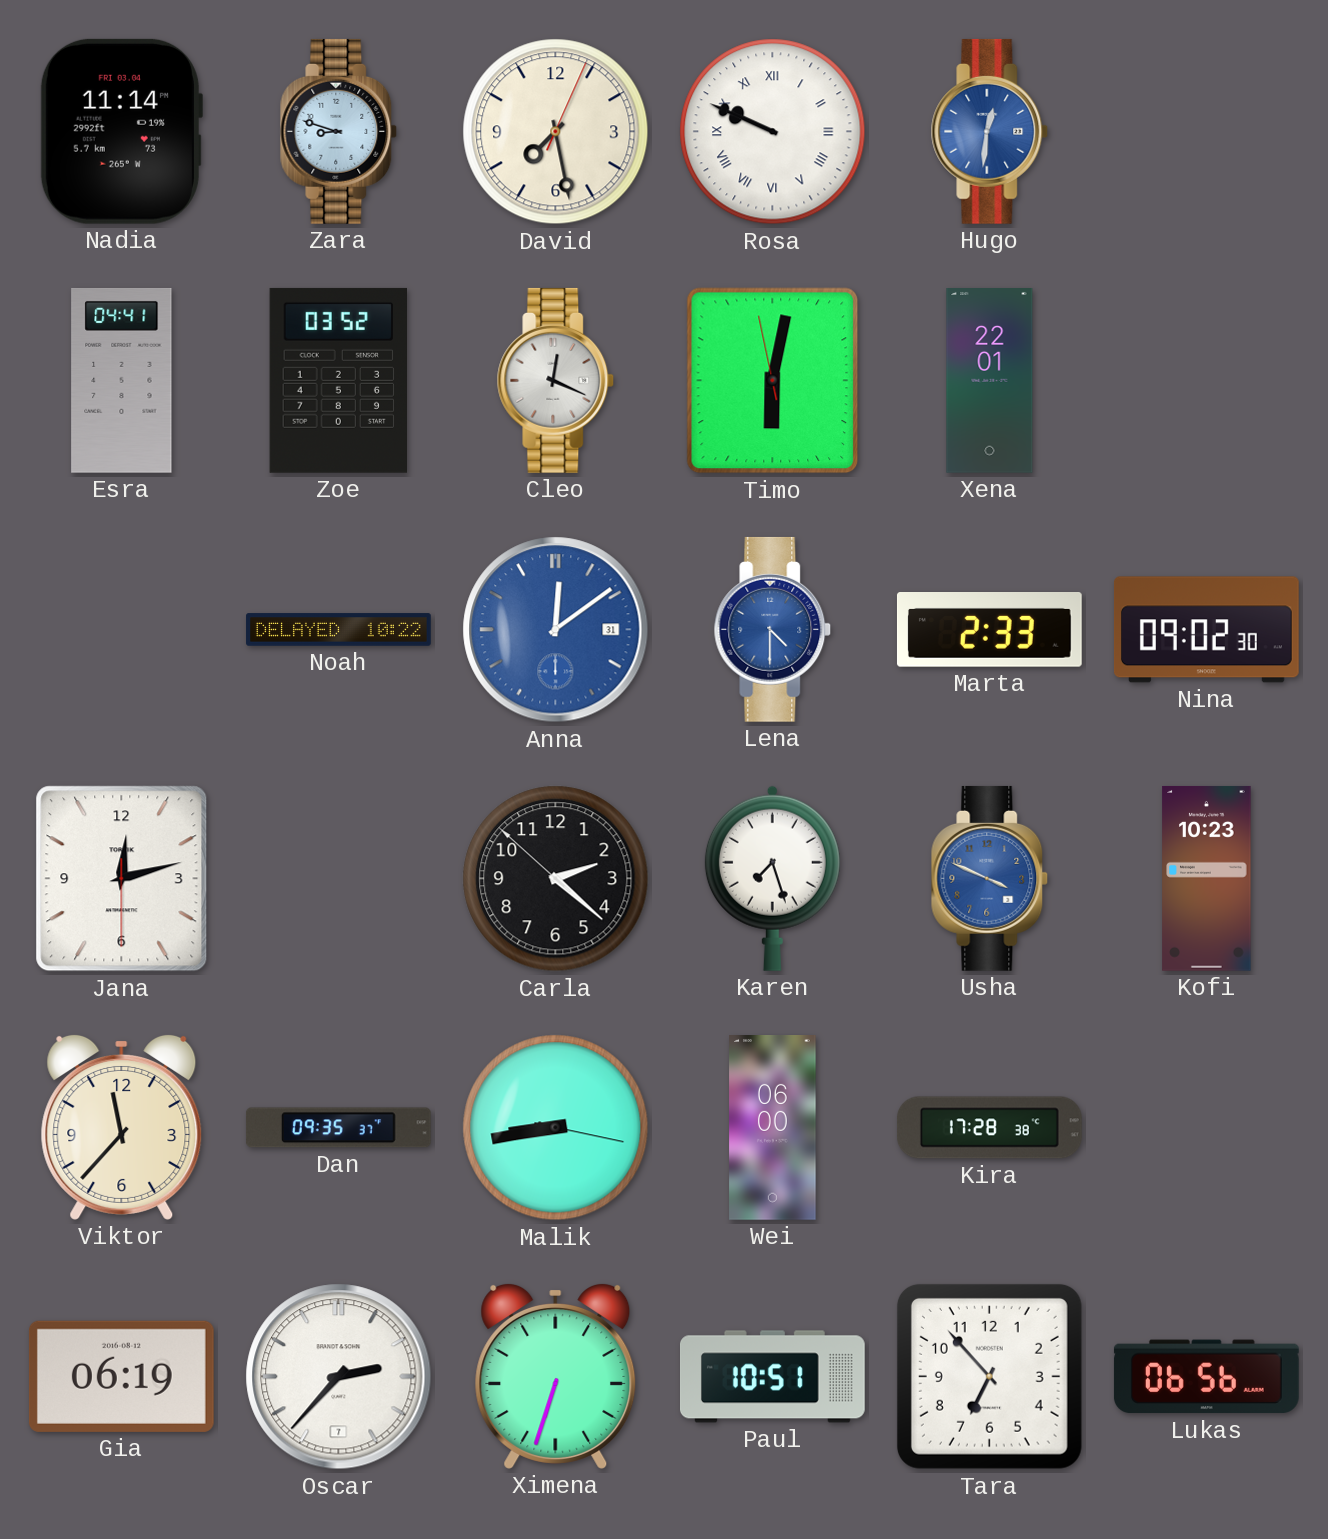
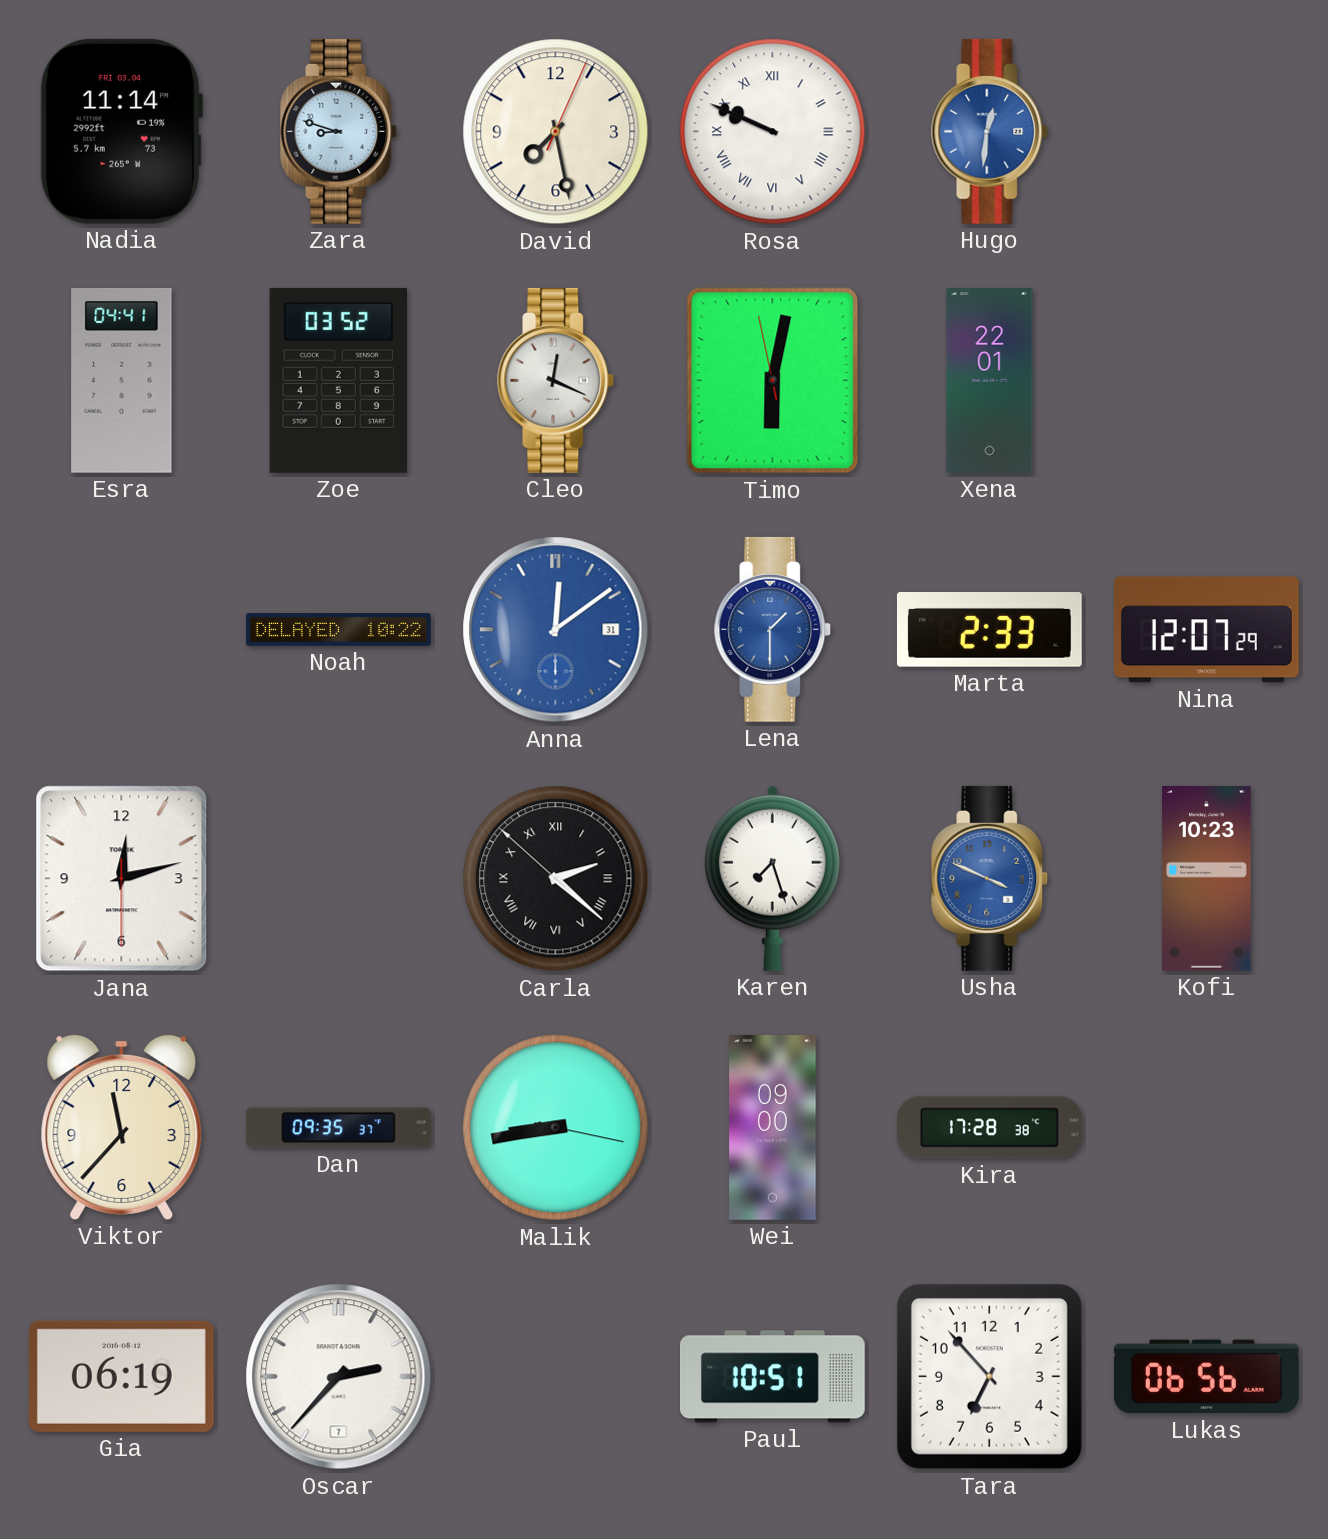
Lena: 4:30 -> 1:30 (773, 629)
Nina: 09:02 -> 12:07 (1207, 630)
Carla numerals: Arabic -> Roman (556, 879)
Wei: 06:00 -> 09:00 (773, 1128)
Ximena: 6:33 -> none (556, 1376)
